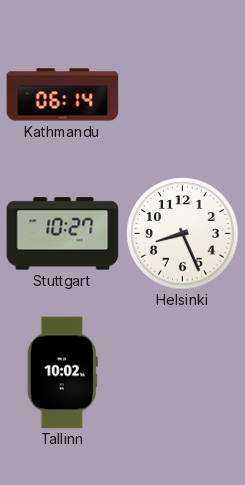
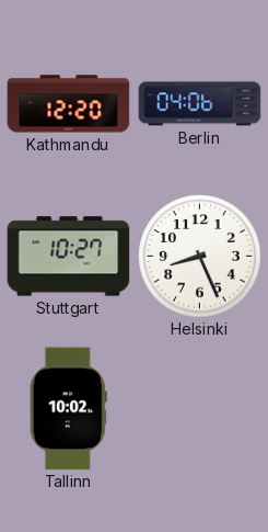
Kathmandu: 06:14 -> 12:20 (69, 104)
Berlin: none -> 04:06 (200, 104)
